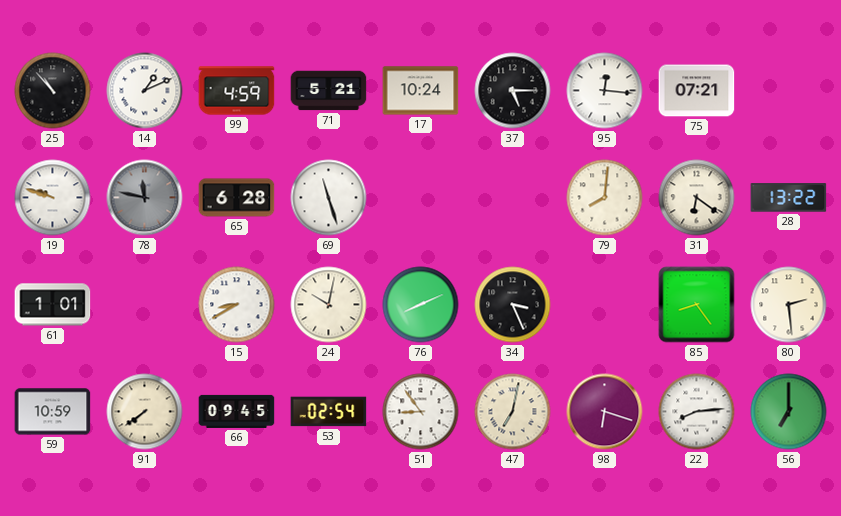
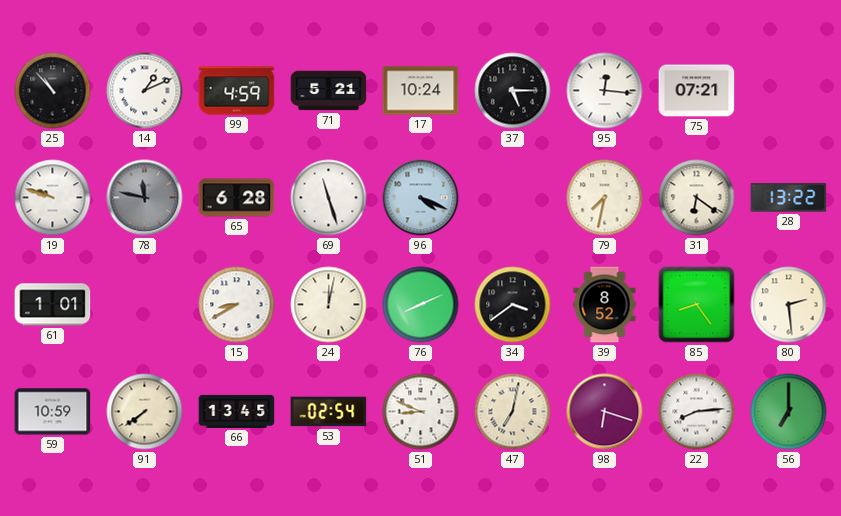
96: none -> 4:19 (421, 198)
79: 8:01 -> 7:32 (605, 198)
24: 10:02 -> 12:02 (329, 305)
34: 3:26 -> 3:39 (513, 305)
39: none -> 8:52 (605, 305)
66: 09:45 -> 13:45 (237, 411)
51: 8:54 -> 8:49 (421, 412)
